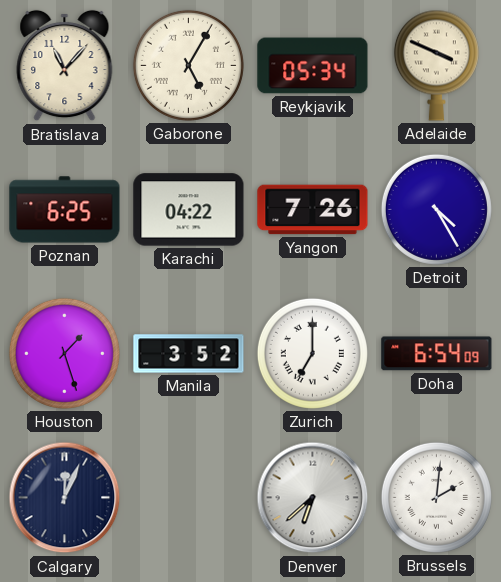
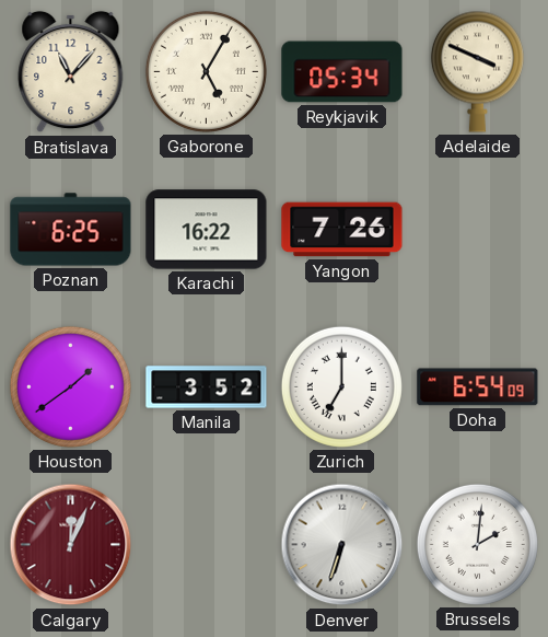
Karachi: 04:22 -> 16:22 (207, 230)
Detroit: 4:25 -> none (436, 209)
Houston: 1:27 -> 1:39 (70, 386)
Calgary dial: navy -> burgundy (71, 545)
Denver: 6:38 -> 6:33 (342, 545)
